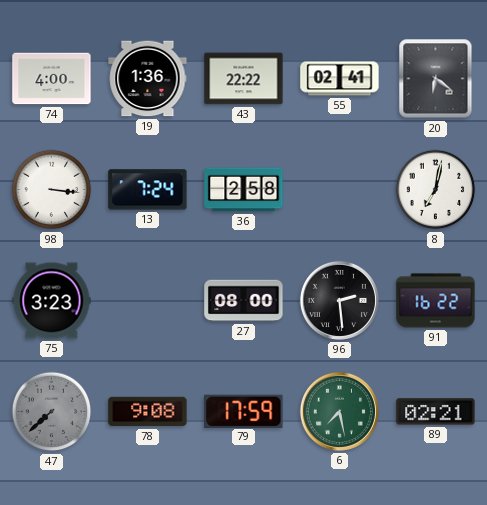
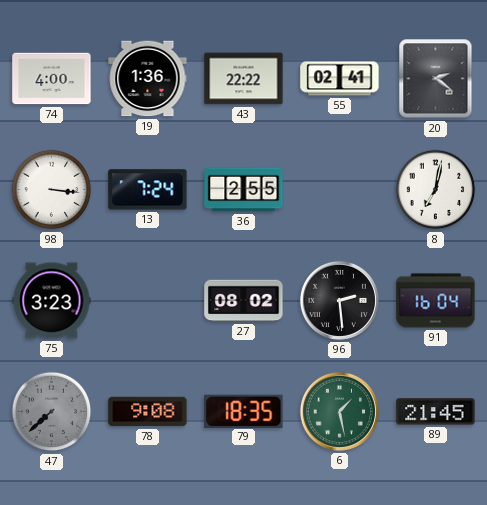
20: 6:21 -> 2:21 (436, 79)
36: 2:58 -> 2:55 (244, 190)
27: 08:00 -> 08:02 (244, 301)
91: 16:22 -> 16:04 (436, 301)
79: 17:59 -> 18:35 (244, 411)
6: 7:28 -> 1:28 (339, 411)
89: 02:21 -> 21:45 (436, 412)
